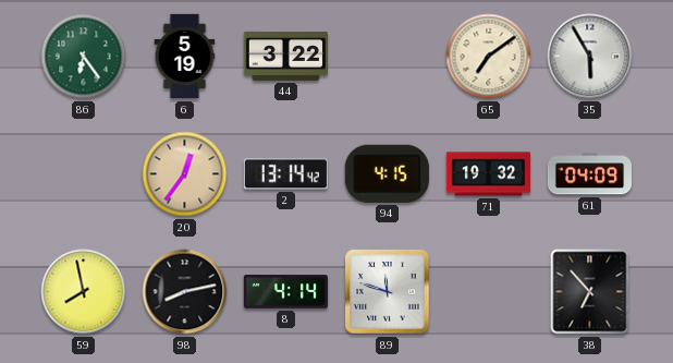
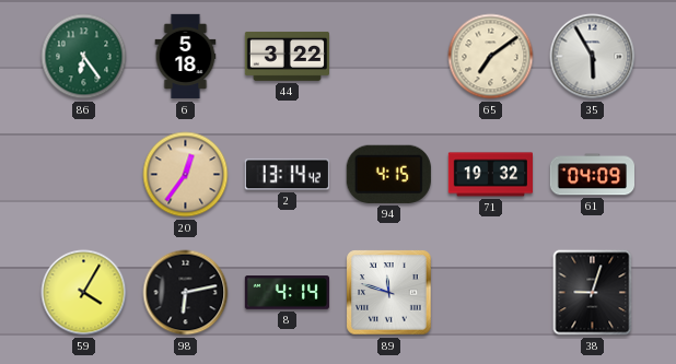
6: 5:19 -> 5:18 (186, 57)
59: 7:58 -> 4:05 (84, 293)
98: 8:13 -> 6:13 (186, 293)
38: 6:53 -> 9:03 (593, 293)
